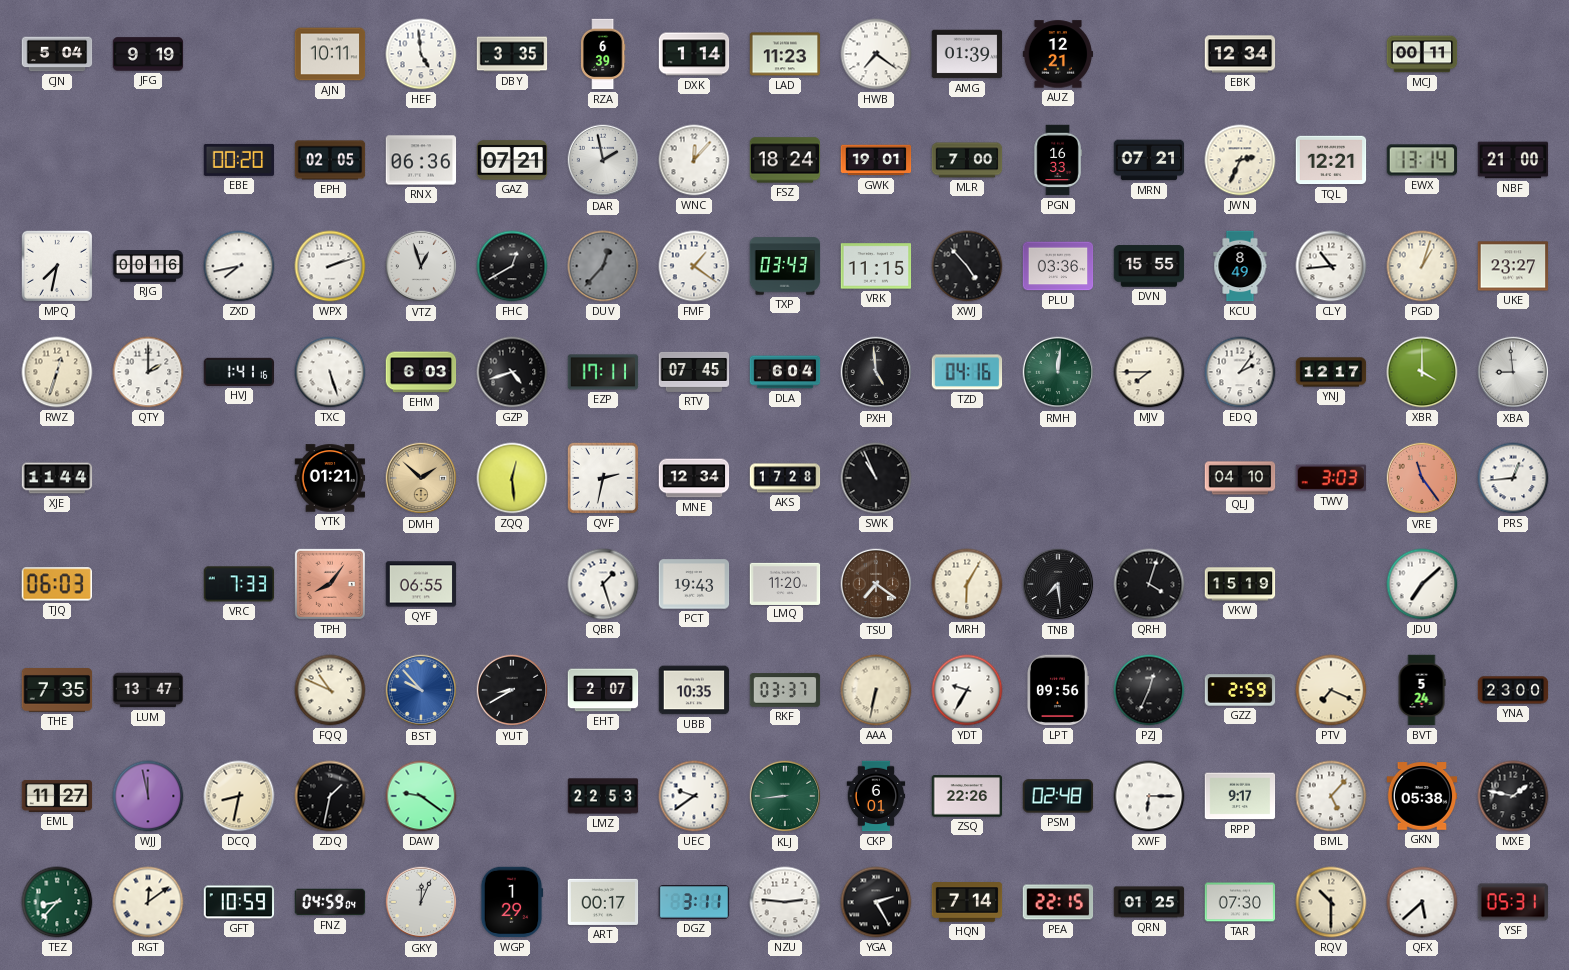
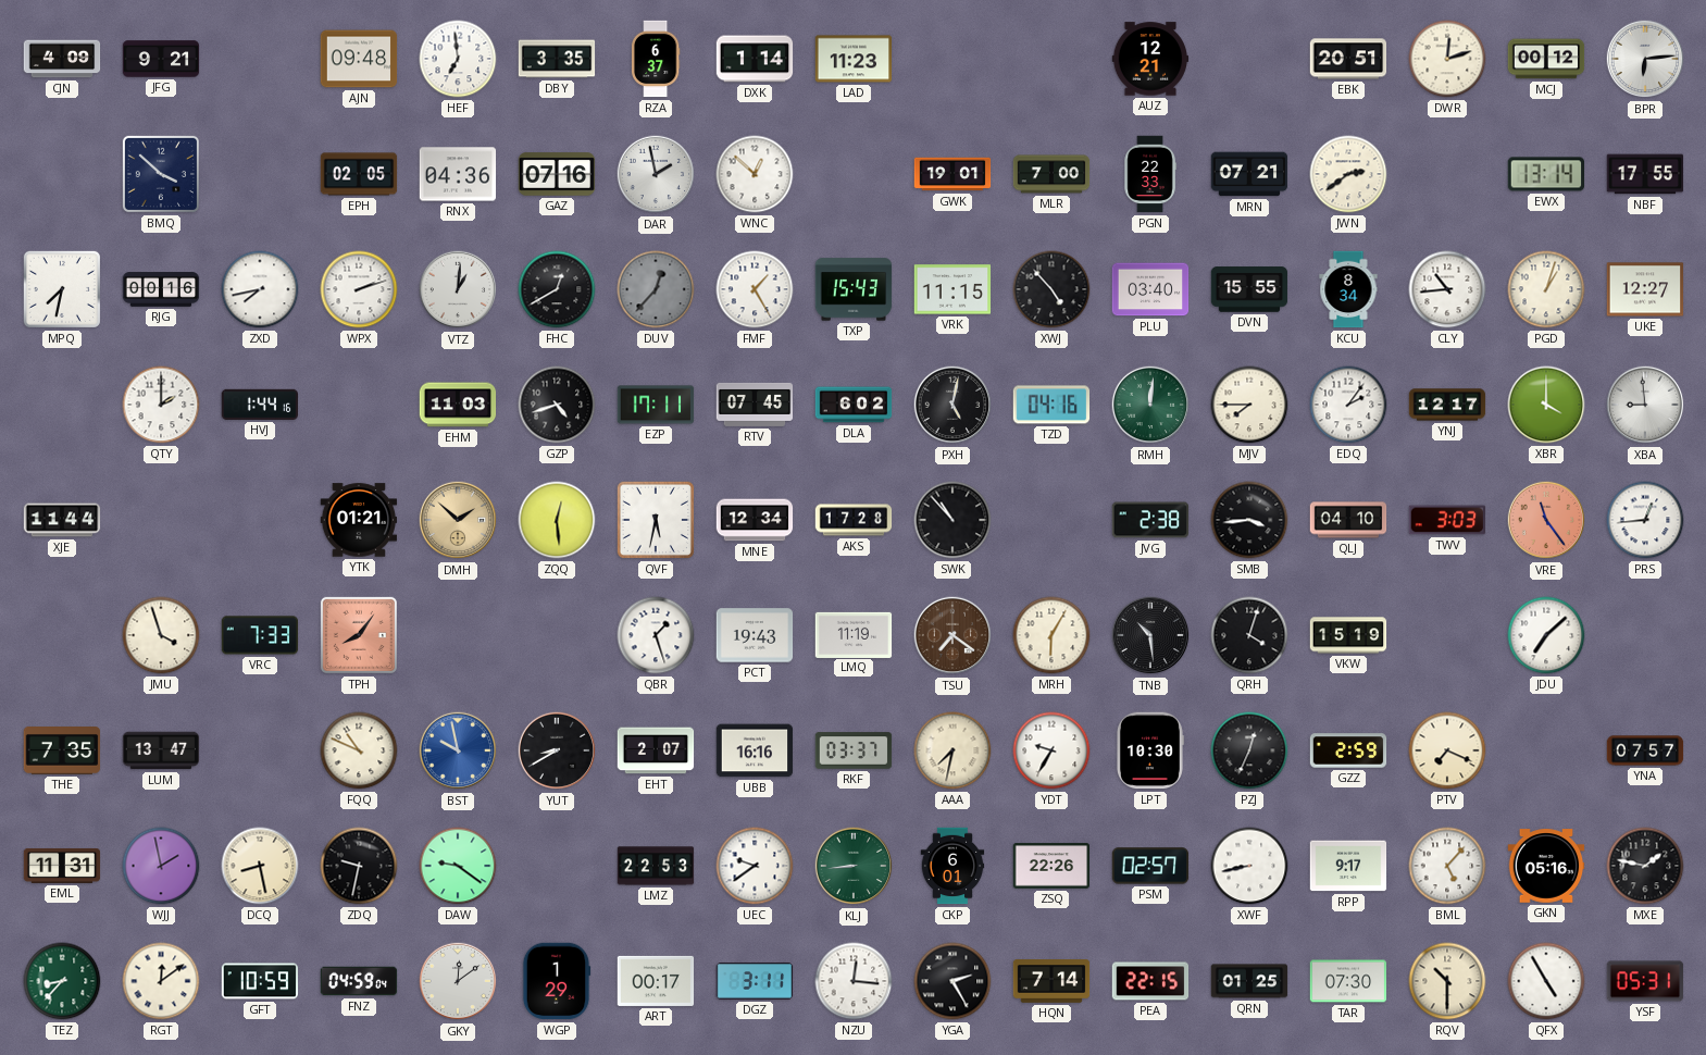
CJN: 5:04 -> 4:09 (62, 59)
JFG: 9:19 -> 9:21 (161, 59)
AJN: 10:11 -> 09:48 (359, 59)
HEF: 4:59 -> 6:59 (458, 59)
RZA: 6:39 -> 6:37 (656, 59)
HWB: 7:21 -> none (876, 54)
AMG: 01:39 -> none (967, 54)
EBK: 12:34 -> 20:51 (1348, 59)
DWR: none -> 12:12 (1447, 59)
MCJ: 00:11 -> 00:12 (1546, 59)
BPR: none -> 6:14 (1645, 59)
BMQ: none -> 3:52 (161, 174)
EBE: 00:20 -> none (239, 160)
RNX: 06:36 -> 04:36 (458, 174)
GAZ: 07:21 -> 07:16 (557, 174)
WNC: 12:07 -> 12:52 (755, 174)
FSZ: 18:24 -> none (785, 160)
PGN: 16:33 -> 22:33 (1150, 174)
JWN: 2:34 -> 2:39 (1348, 174)
TQL: 12:21 -> none (1331, 160)
NBF: 21:00 -> 17:55 (1645, 174)
VTZ: 12:57 -> 1:01 (458, 289)
FMF: 1:21 -> 1:25 (755, 289)
TXP: 03:43 -> 15:43 (854, 289)
PLU: 03:36 -> 03:40 (1150, 289)
KCU: 8:49 -> 8:34 (1348, 289)
UKE: 23:27 -> 12:27 (1645, 289)
RWZ: 12:33 -> none (57, 372)
HVJ: 1:41 -> 1:44 (260, 405)
TXC: 5:27 -> none (330, 372)
EHM: 6:03 -> 11:03 (458, 405)
DLA: 6:04 -> 6:02 (854, 405)
PXH: 4:59 -> 5:02 (952, 405)
QVF: 2:32 -> 5:32 (656, 520)
SWK: 10:56 -> 10:53 (952, 520)
JVG: none -> 2:38 (1150, 520)
SMB: none -> 3:44 (1249, 520)
TJQ: 06:03 -> none (56, 584)
JMU: none -> 3:57 (161, 635)
QYF: 06:55 -> none (421, 584)
LMQ: 11:20 -> 11:19 (854, 634)
TNB: 7:29 -> 10:29 (1150, 635)
BST: 9:53 -> 9:58 (458, 750)
UBB: 10:35 -> 16:16 (755, 750)
AAA: 6:32 -> 7:32 (952, 750)
LPT: 09:56 -> 10:30 (1149, 750)
BVT: 5:24 -> none (1422, 690)
YNA: 23:00 -> 07:57 (1645, 750)
EML: 11:27 -> 11:31 (62, 866)
WJJ: 11:58 -> 1:58 (161, 866)
DCQ: 8:32 -> 8:28 (260, 866)
ZDQ: 1:32 -> 9:32 (359, 866)
PSM: 02:48 -> 02:57 (1150, 866)
XWF: 6:15 -> 8:43 (1249, 866)
GKN: 05:38 -> 05:16 (1546, 866)
GKY: 12:04 -> 12:09 (458, 981)
NZU: 2:46 -> 12:16 (854, 981)
QFX: 5:38 -> 4:55 (1546, 981)
